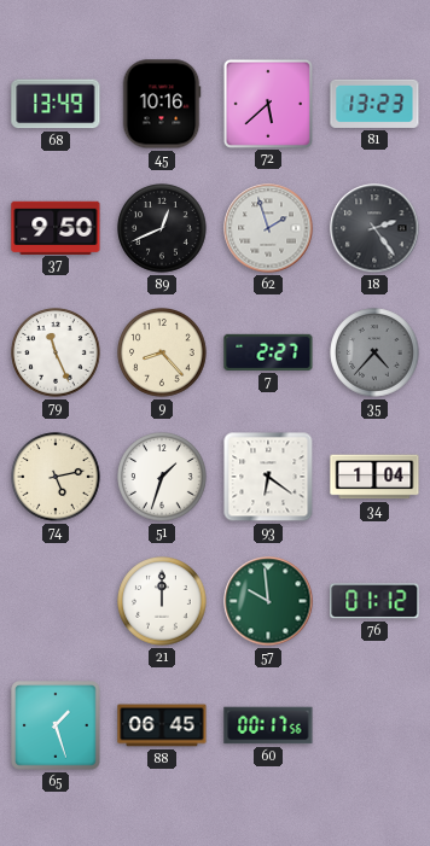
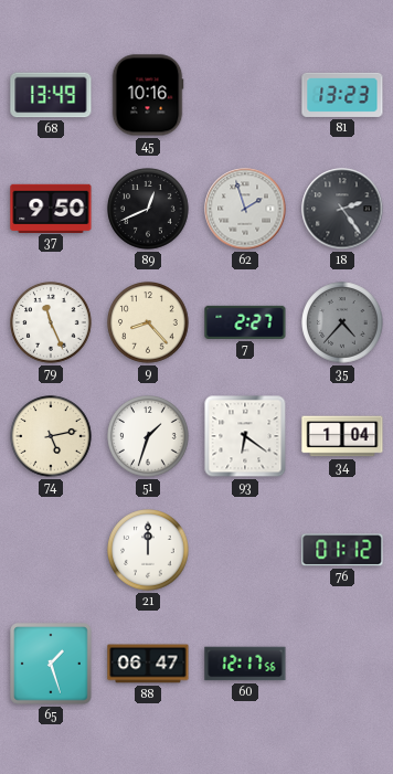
72: 5:38 -> none (267, 103)
57: 9:59 -> none (268, 601)
88: 06:45 -> 06:47 (148, 664)
60: 00:17 -> 12:17 (245, 664)
